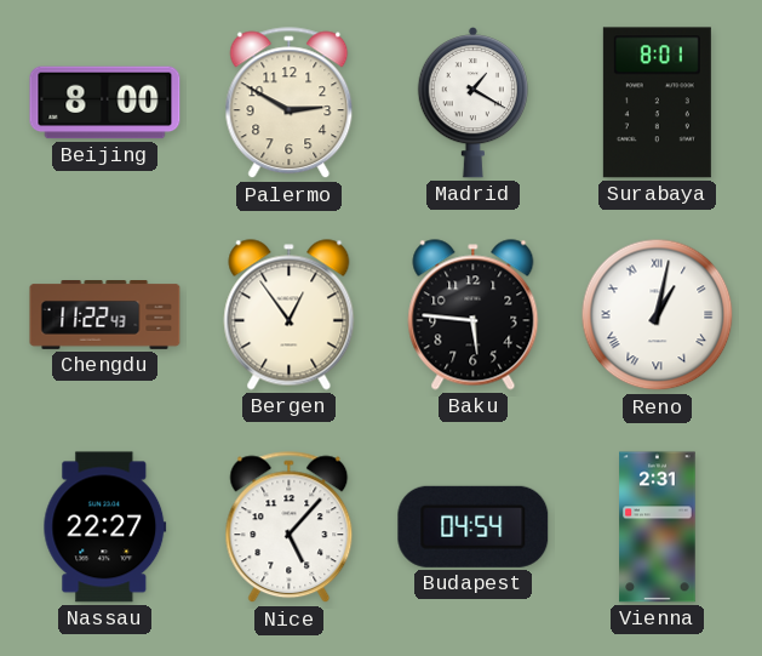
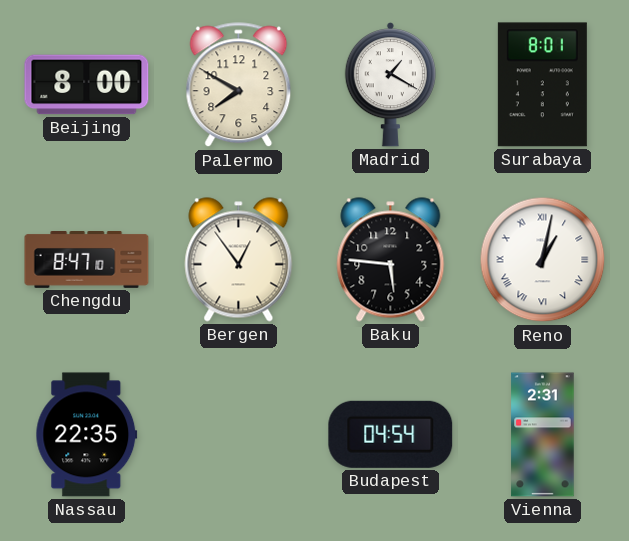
Palermo: 2:50 -> 7:50 (239, 85)
Chengdu: 11:22 -> 8:47 (87, 260)
Nassau: 22:27 -> 22:35 (87, 435)
Nice: 5:07 -> none (290, 527)
